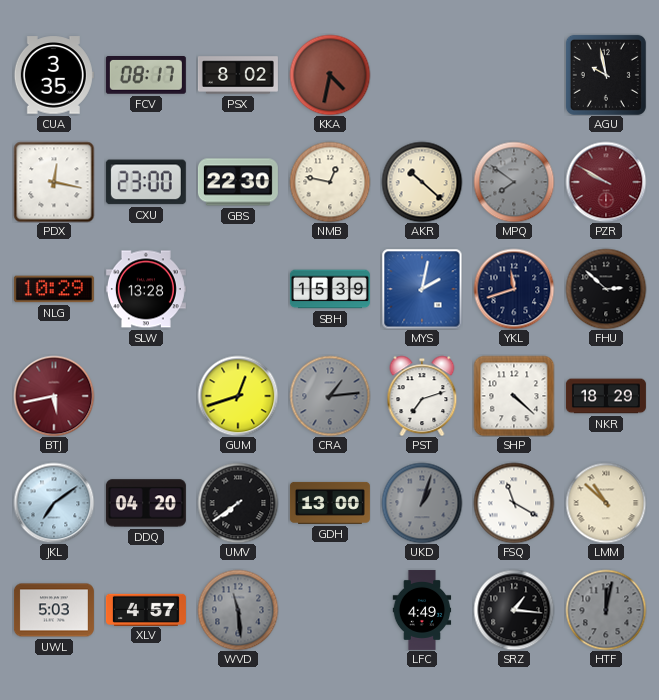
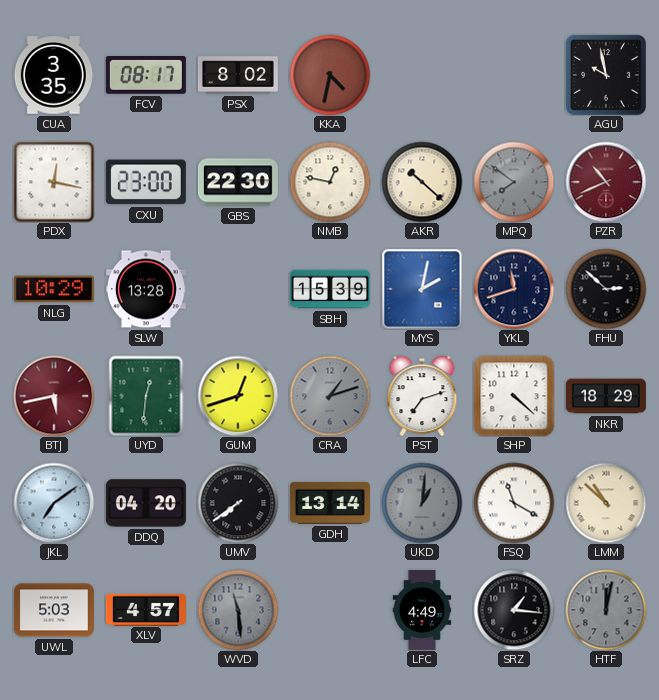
PZR: 9:50 -> 10:41 (606, 182)
UYD: none -> 12:31 (146, 396)
CRA: 1:14 -> 1:12 (330, 396)
GDH: 13:00 -> 13:14 (330, 503)
UKD: 1:03 -> 1:01 (422, 503)
